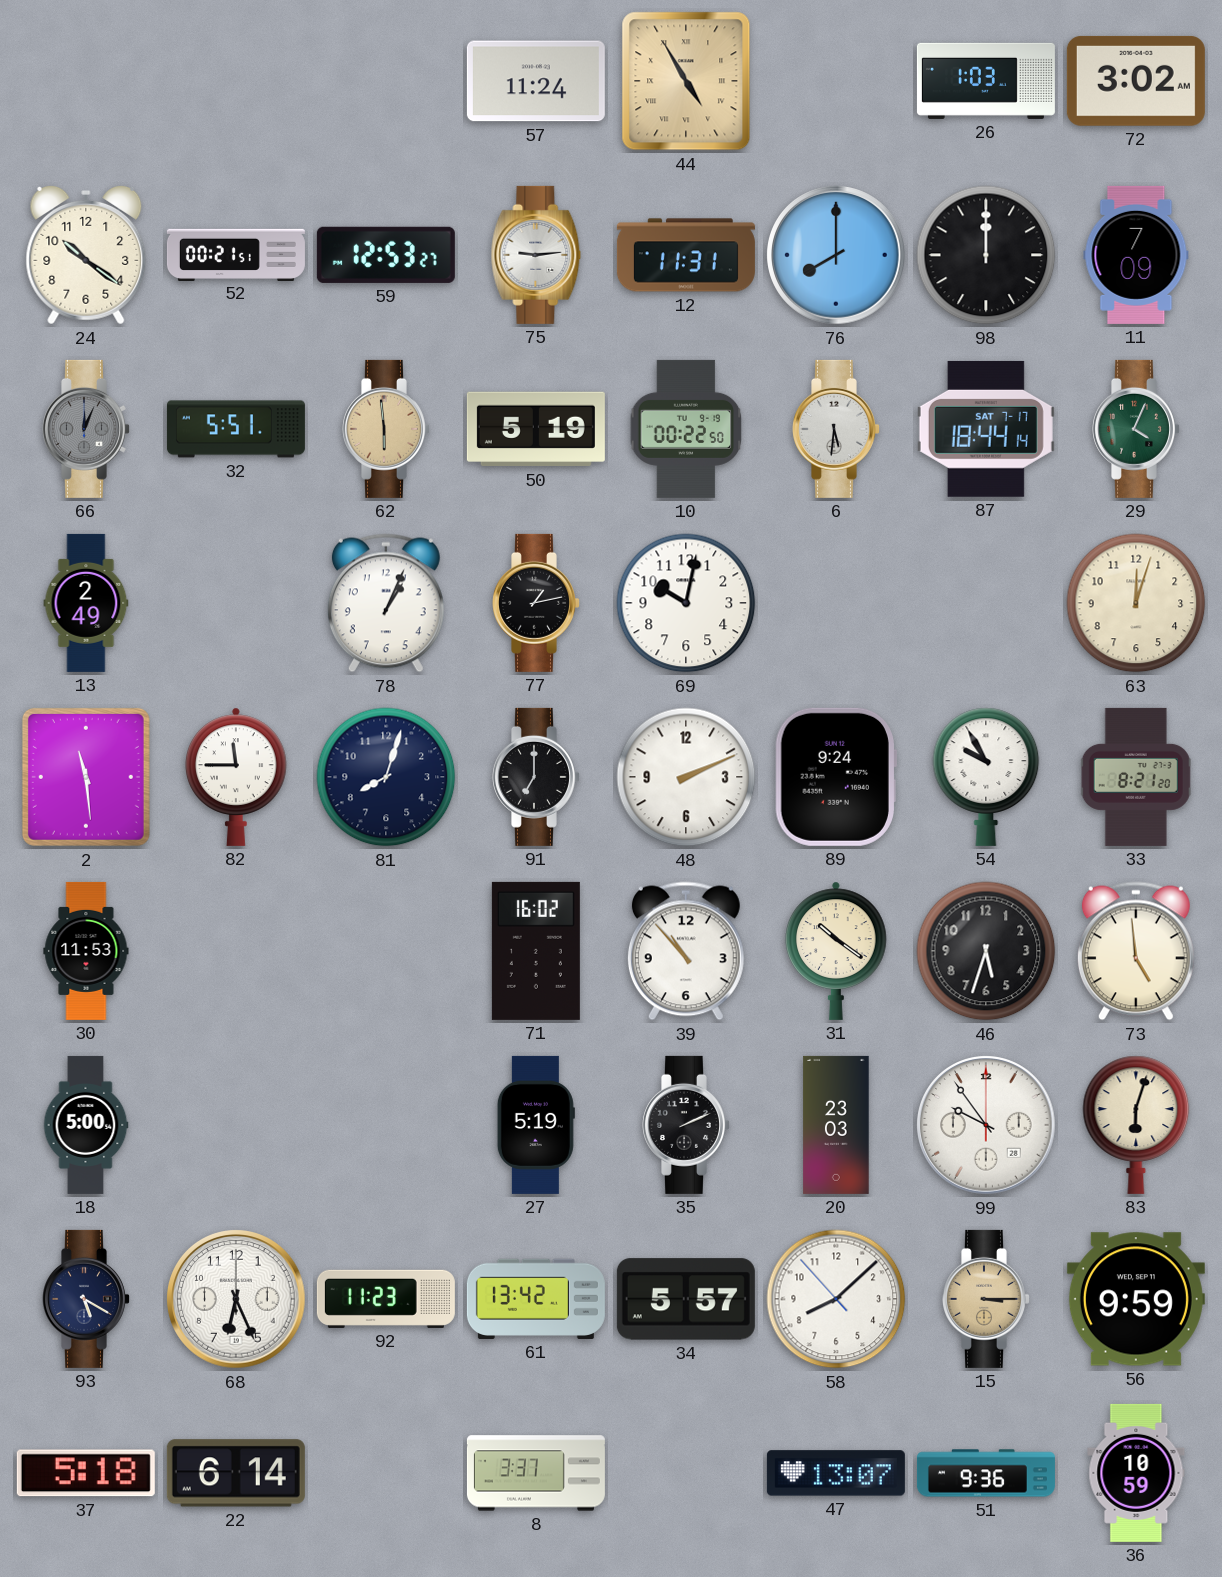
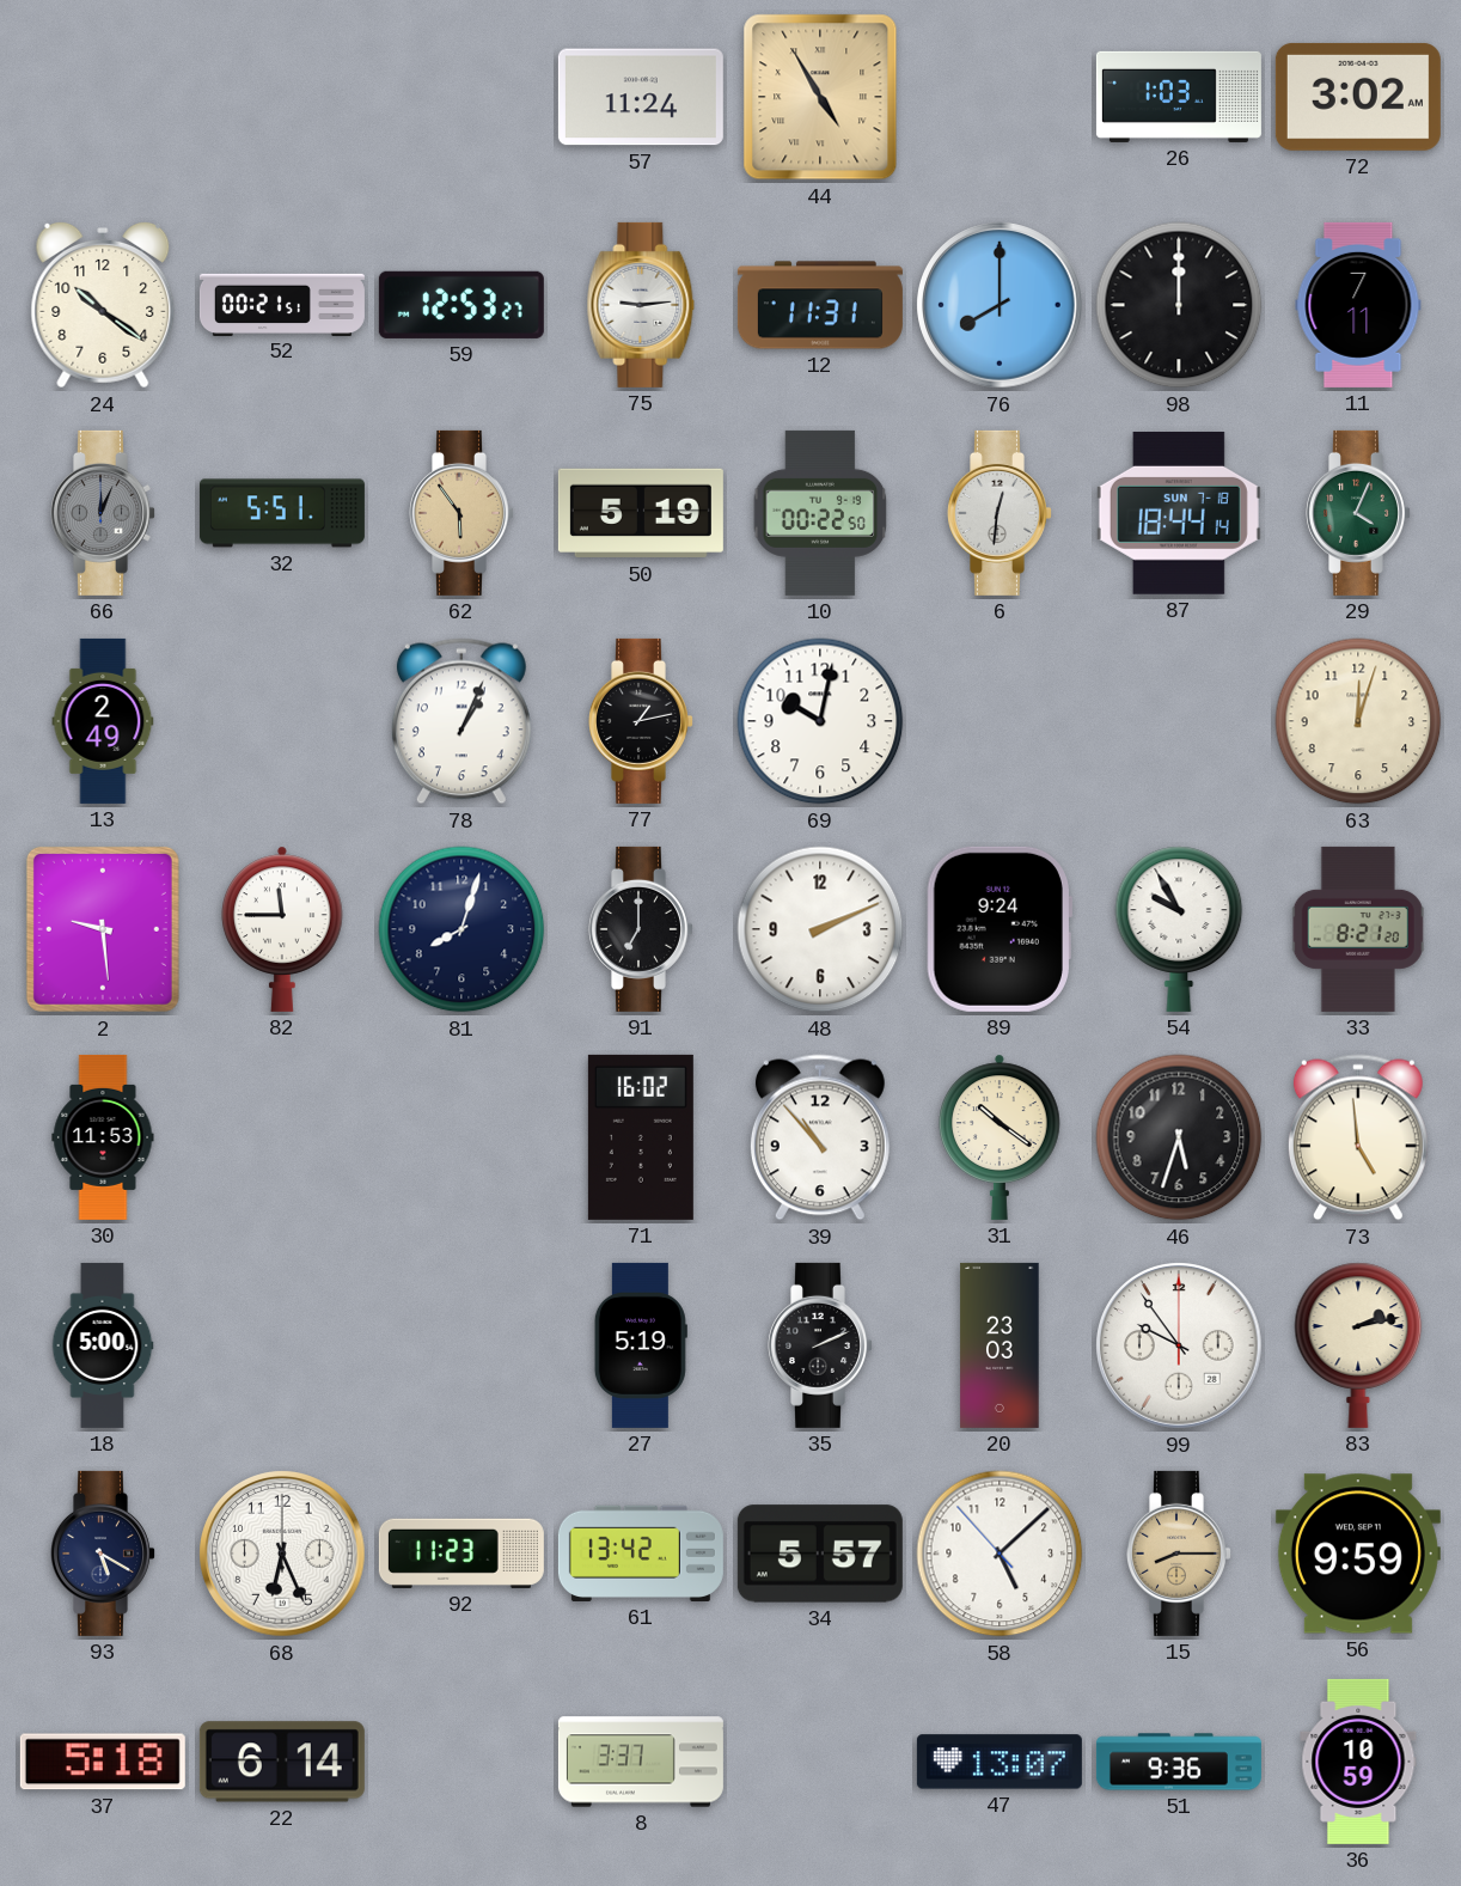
11: 7:09 -> 7:11 (1358, 305)
62: 5:59 -> 5:54 (463, 513)
6: 5:31 -> 12:31 (1001, 513)
87 date: SAT 7-17 -> SUN 7-18 (1179, 513)
2: 11:29 -> 9:29 (103, 929)
83: 6:03 -> 2:13 (1358, 1345)
58: 8:07 -> 5:07 (1000, 1554)
15: 3:15 -> 8:15 (1180, 1554)
